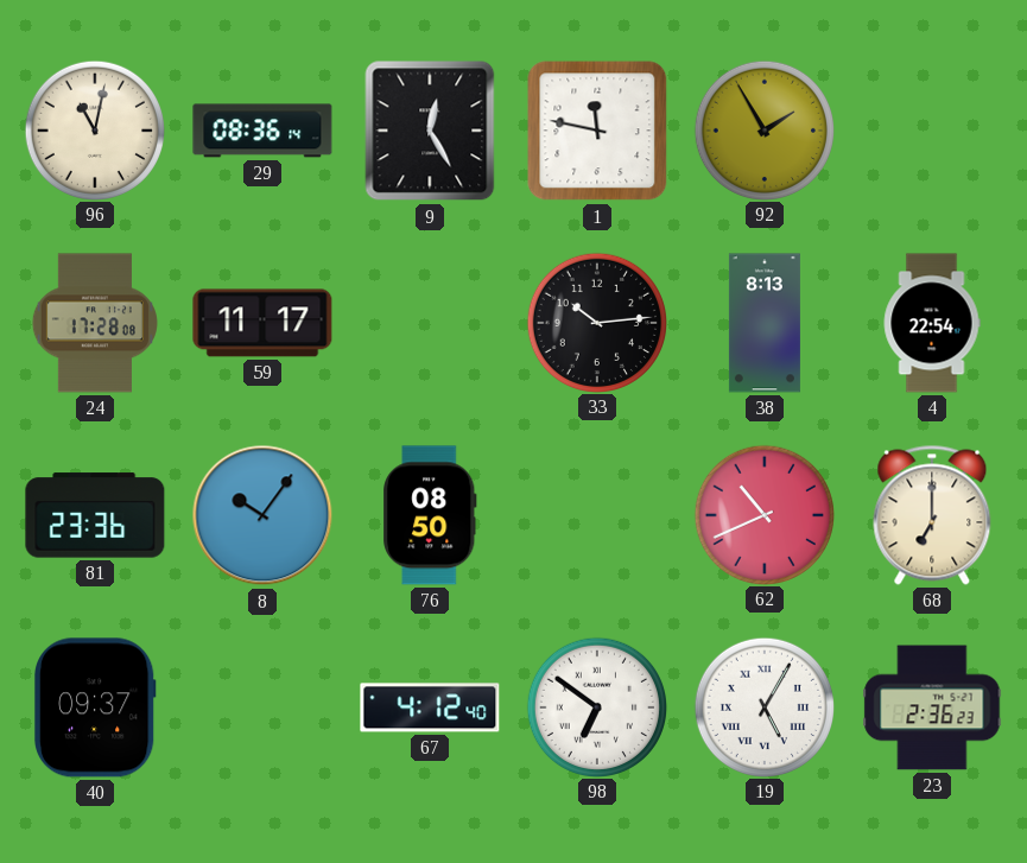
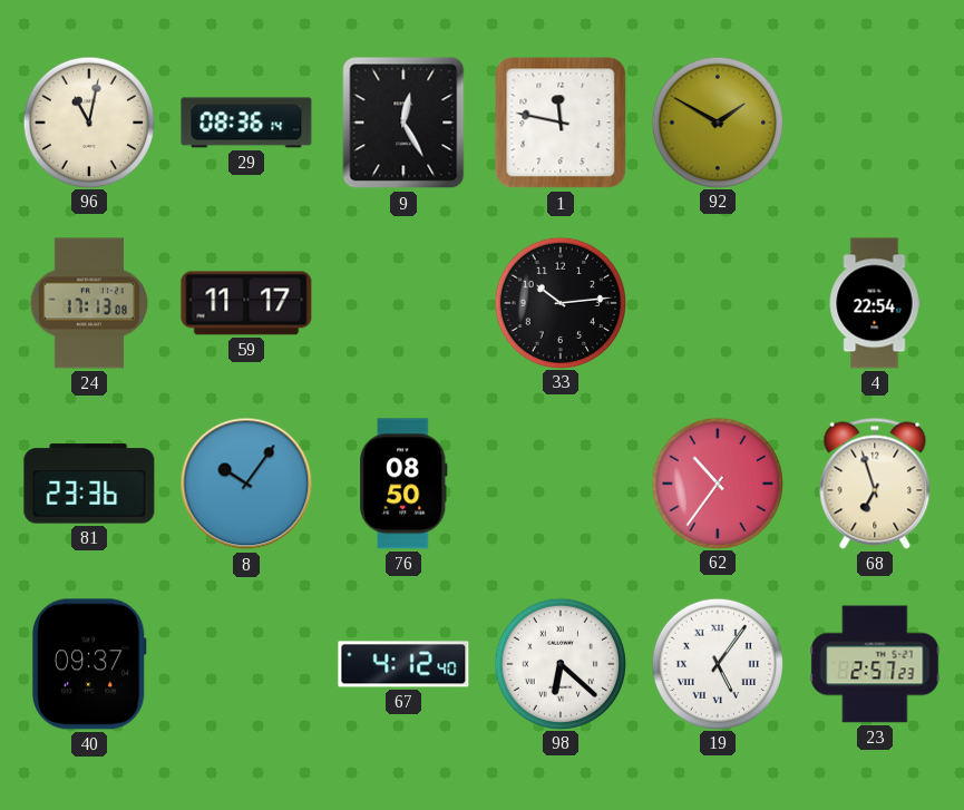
92: 1:55 -> 1:50 (717, 121)
24: 17:28 -> 17:13 (89, 303)
38: 8:13 -> none (765, 323)
62: 10:41 -> 10:36 (717, 482)
68: 7:00 -> 6:57 (875, 484)
98: 6:51 -> 6:22 (559, 663)
19: 5:05 -> 5:06 (717, 663)
23: 2:36 -> 2:57 (875, 664)
